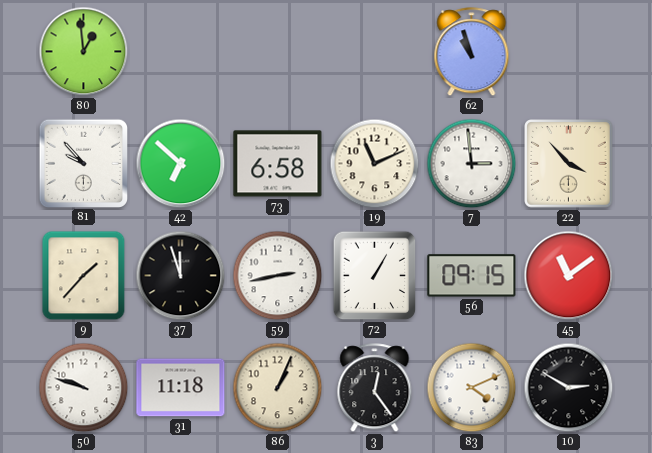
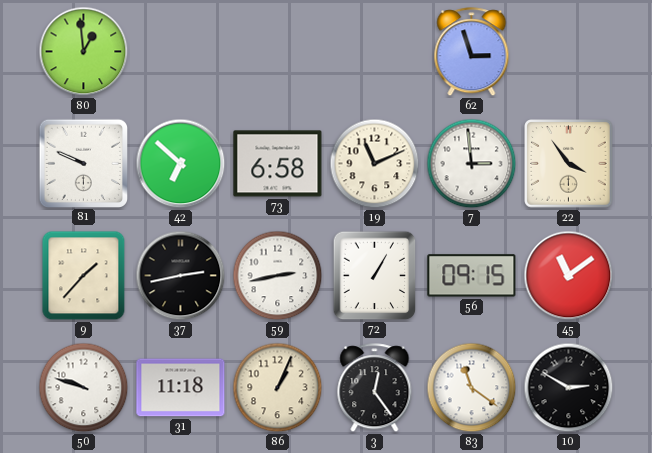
62: 10:57 -> 2:57 (472, 52)
81: 9:53 -> 9:49 (83, 163)
22: 3:53 -> 3:54 (569, 164)
37: 11:57 -> 2:43 (181, 276)
83: 4:11 -> 11:21 (472, 388)
